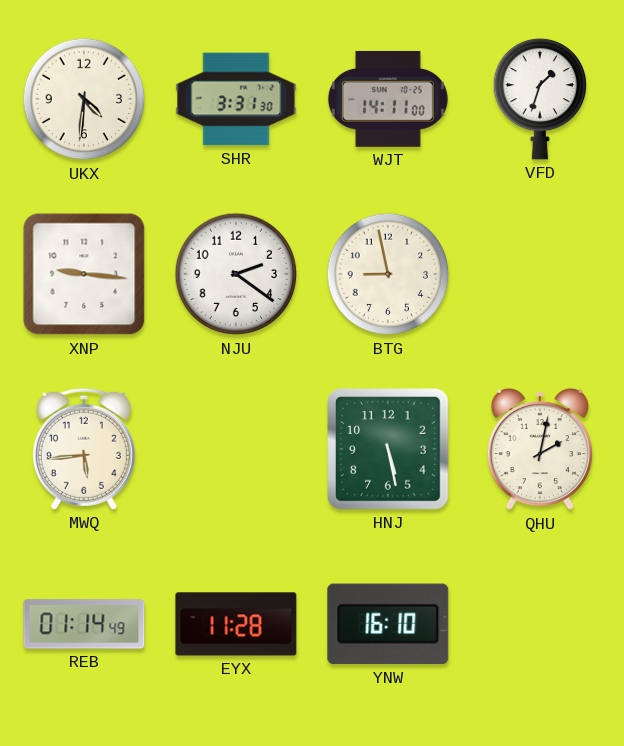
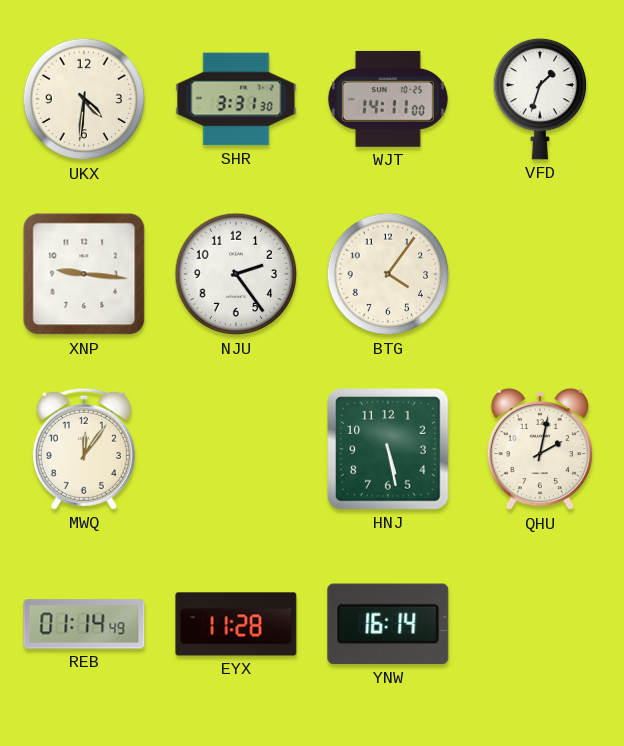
NJU: 2:21 -> 2:24 (236, 274)
BTG: 8:58 -> 4:06 (388, 274)
MWQ: 5:44 -> 12:06 (84, 449)
YNW: 16:10 -> 16:14 (388, 624)
